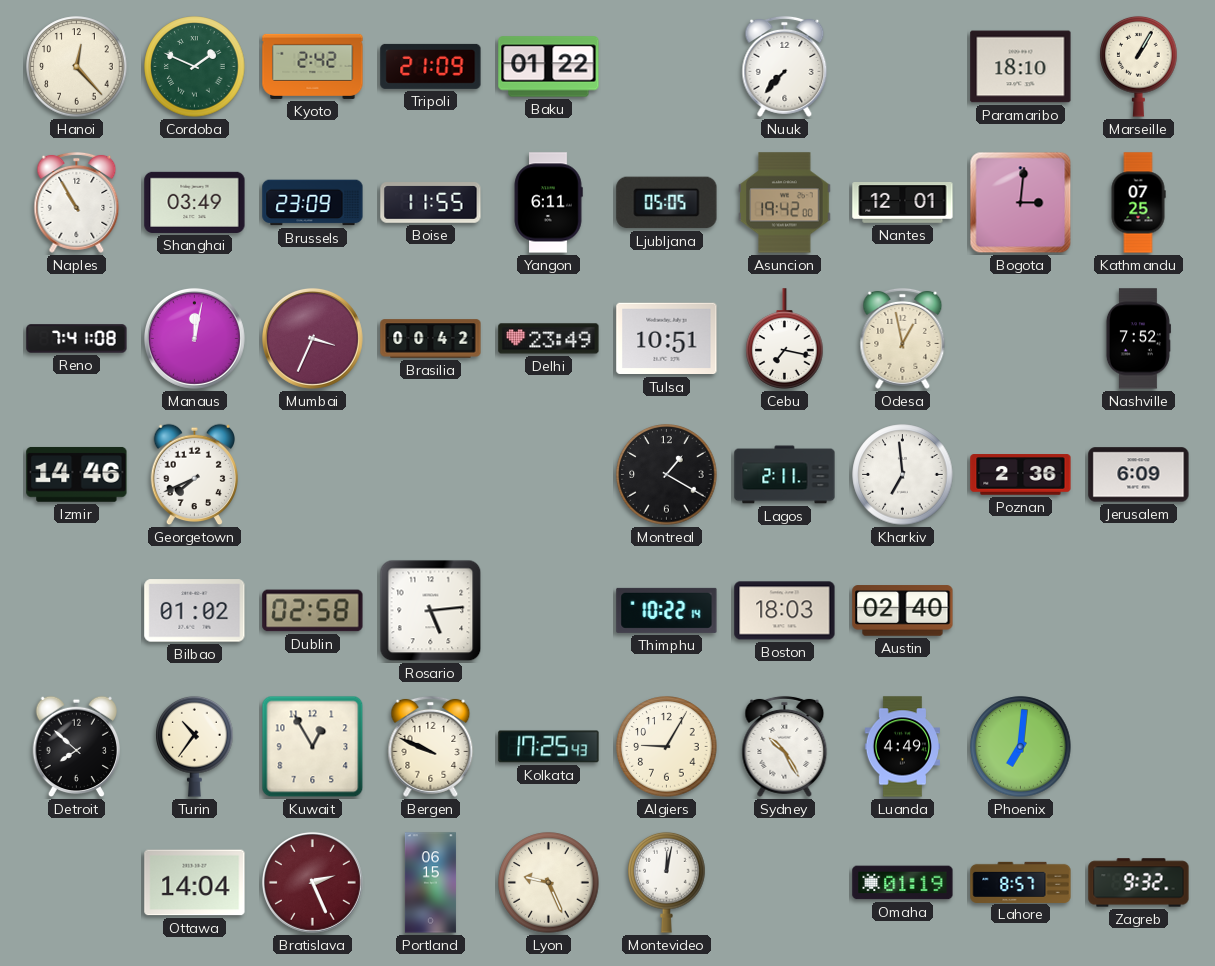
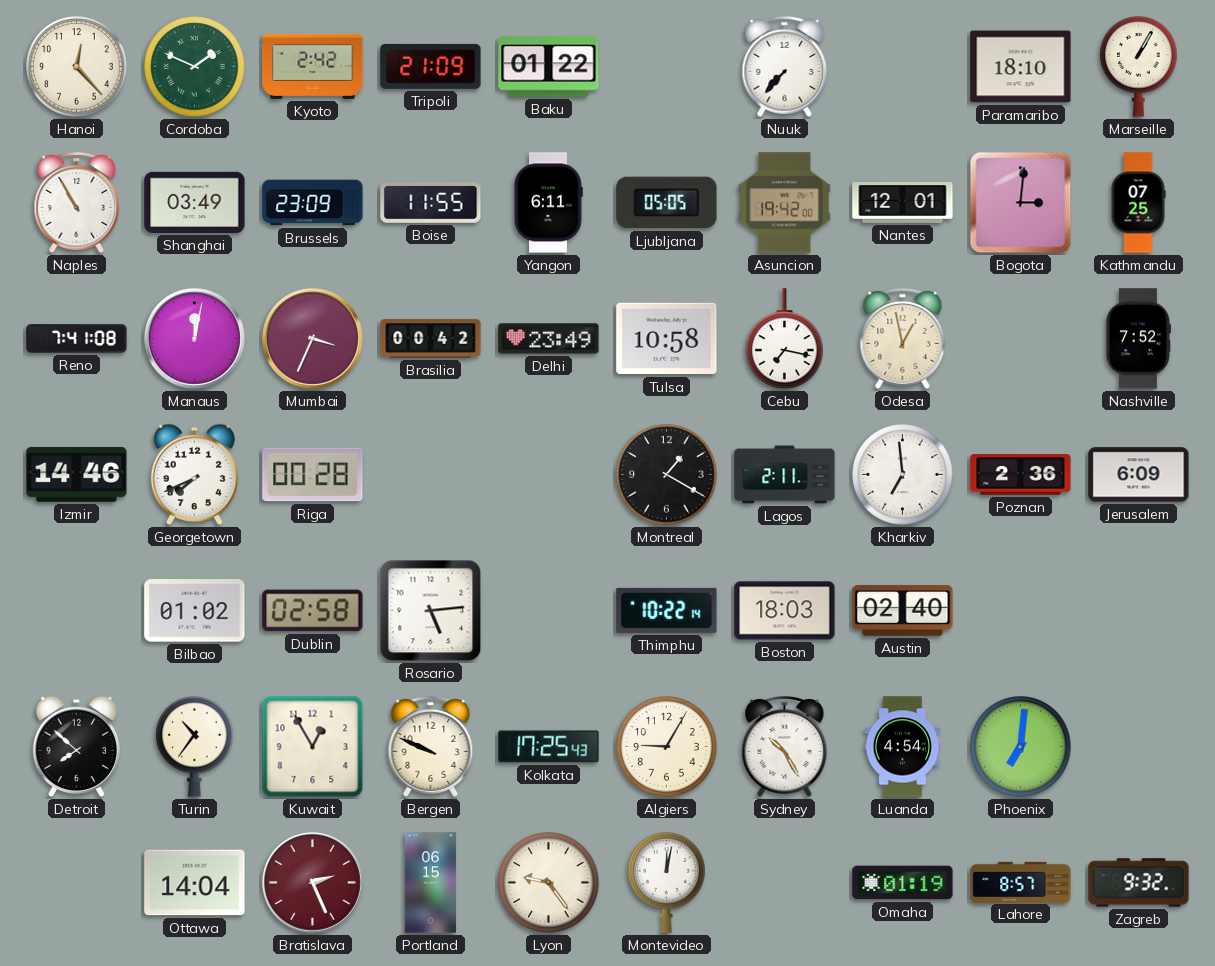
Tulsa: 10:51 -> 10:58 (667, 339)
Riga: none -> 00:28 (313, 475)
Luanda: 4:49 -> 4:54 (902, 747)
Lyon: 9:26 -> 9:24 (549, 883)
